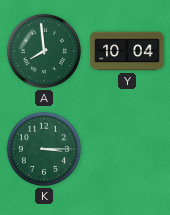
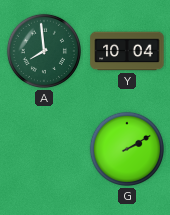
K: 3:15 -> none (44, 149)
G: none -> 2:10 (127, 149)
